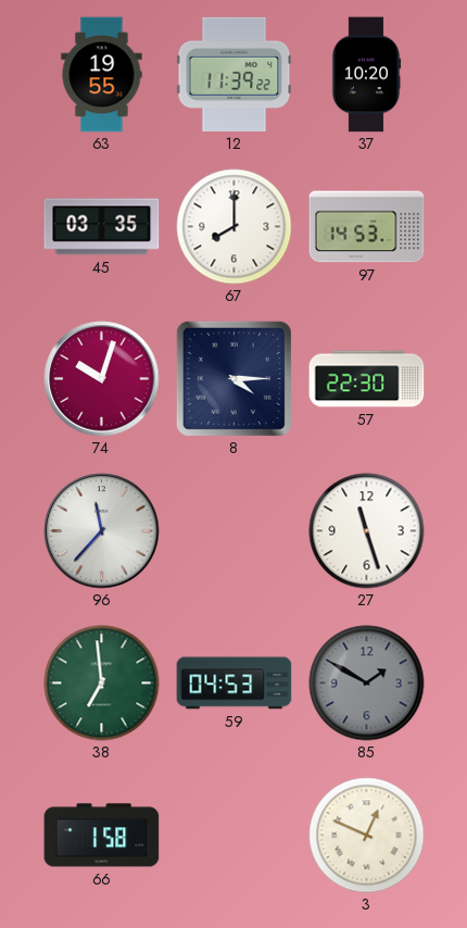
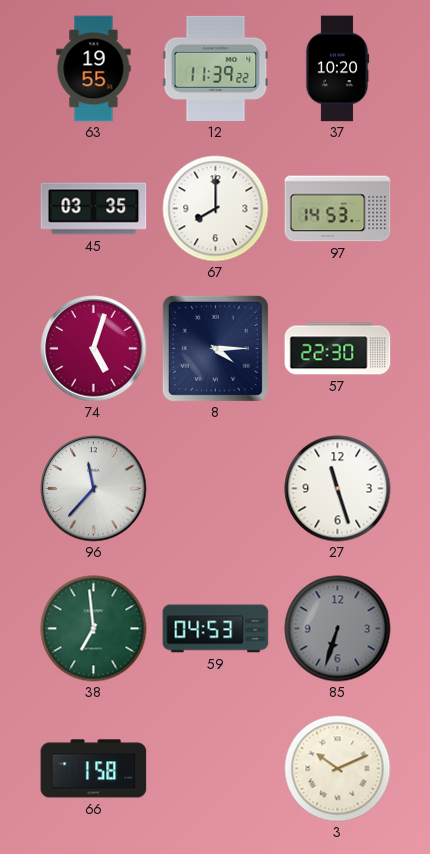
74: 10:03 -> 5:03 (94, 349)
85: 1:50 -> 6:33 (338, 629)
3: 12:49 -> 10:11 (338, 769)
